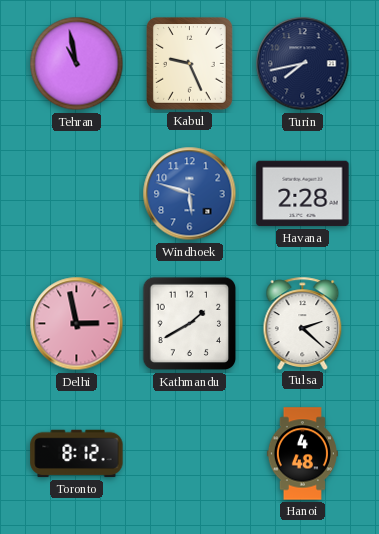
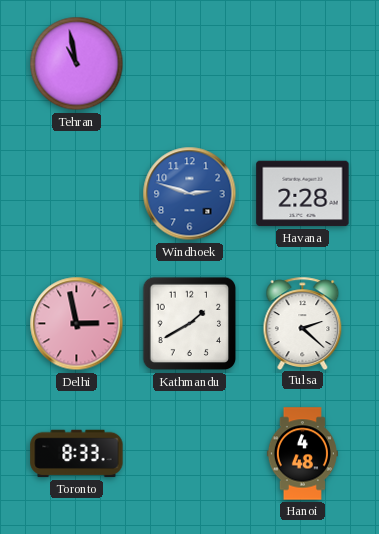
Kabul: 9:26 -> none (190, 64)
Turin: 7:43 -> none (303, 64)
Windhoek: 5:48 -> 2:48 (190, 194)
Toronto: 8:12 -> 8:33 (77, 454)
